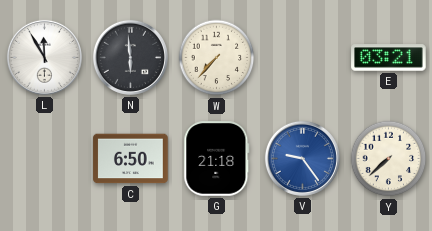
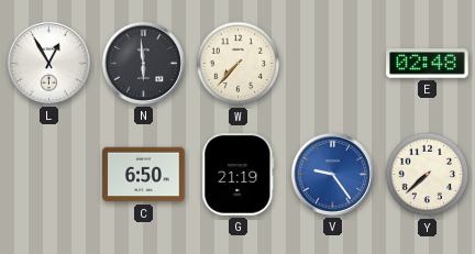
L: 11:55 -> 12:55 (48, 63)
E: 03:21 -> 02:48 (428, 64)
G: 21:18 -> 21:19 (239, 175)
